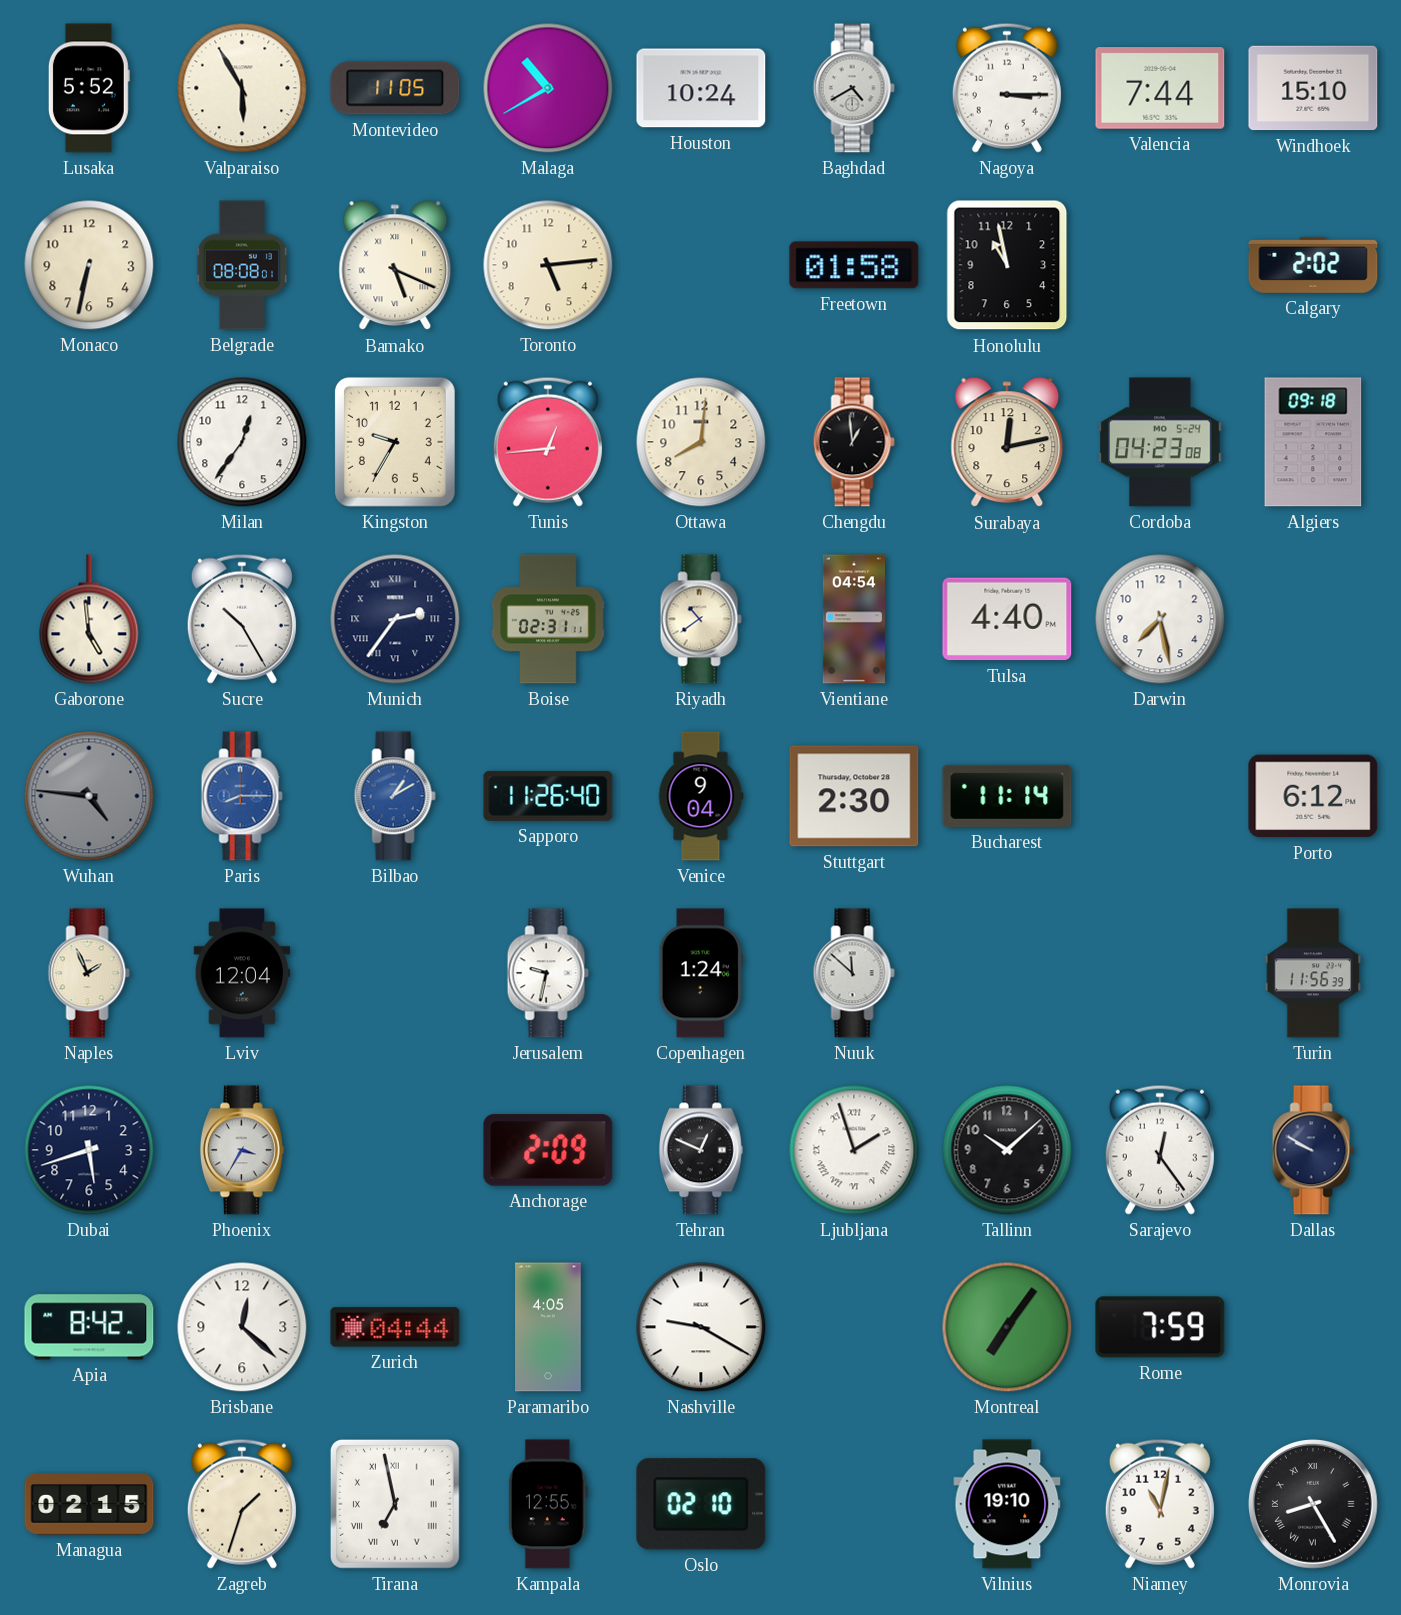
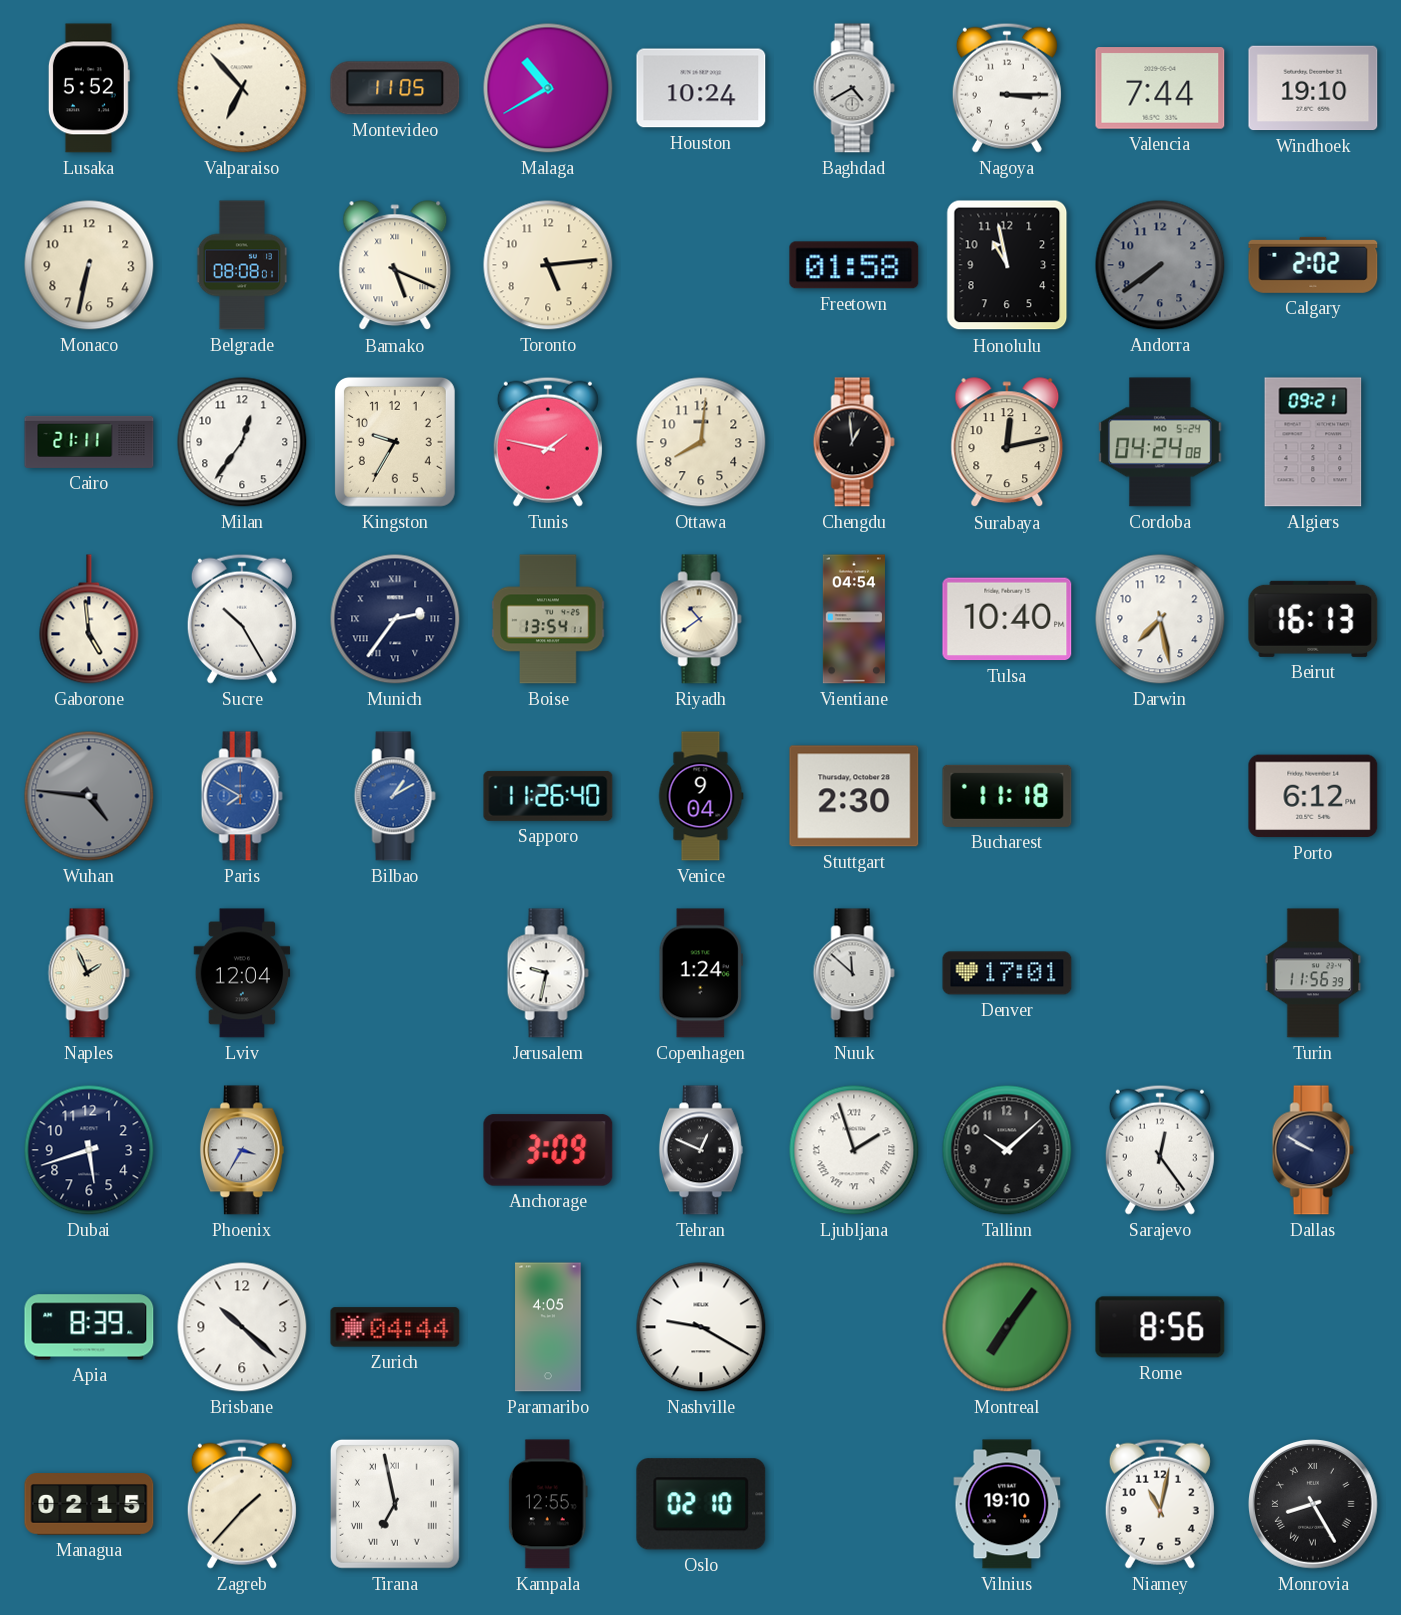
Valparaiso: 5:55 -> 6:53 (242, 88)
Windhoek: 15:10 -> 19:10 (1313, 88)
Andorra: none -> 7:39 (1160, 265)
Cairo: none -> 21:11 (89, 442)
Tunis: 12:44 -> 1:47 (548, 442)
Cordoba: 04:23 -> 04:24 (1160, 442)
Algiers: 09:18 -> 09:21 (1313, 442)
Boise: 02:31 -> 13:54 (548, 619)
Tulsa: 4:40 -> 10:40 (1007, 619)
Beirut: none -> 16:13 (1313, 619)
Paris: 8:15 -> 7:50 (242, 796)
Bucharest: 11:14 -> 11:18 (1007, 796)
Denver: none -> 17:01 (1007, 973)
Anchorage: 2:09 -> 3:09 (548, 1150)
Apia: 8:42 -> 8:39 (89, 1327)
Brisbane: 12:22 -> 10:22 (242, 1327)
Rome: 7:59 -> 8:56 (1160, 1327)
Zagreb: 1:33 -> 1:37 (242, 1504)
